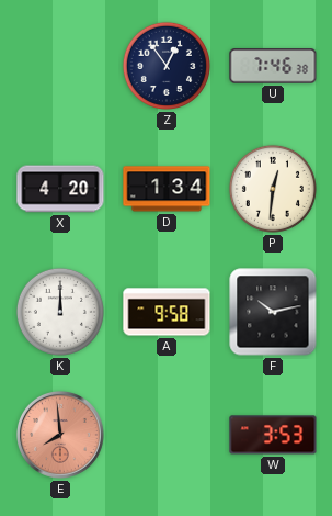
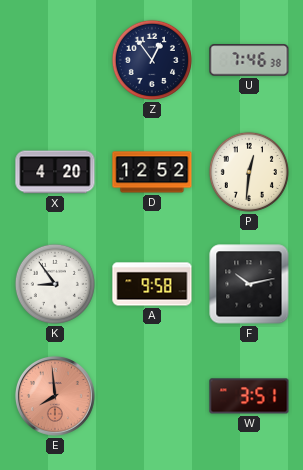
D: 1:34 -> 12:52 (152, 172)
K: 12:00 -> 8:54 (55, 284)
W: 3:53 -> 3:51 (249, 396)
